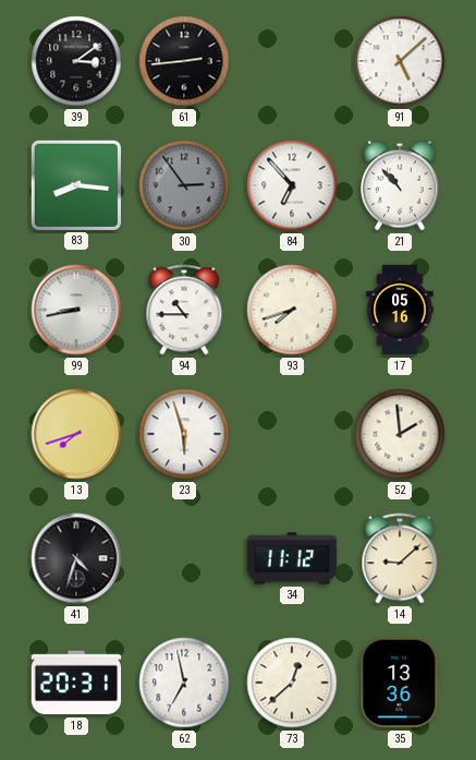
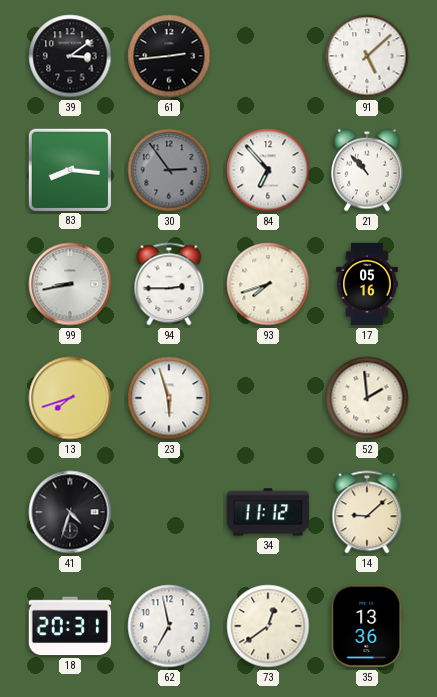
94: 10:45 -> 2:45 (169, 284)
73: 12:38 -> 12:39 (268, 626)
